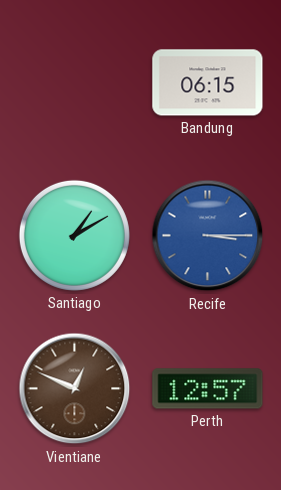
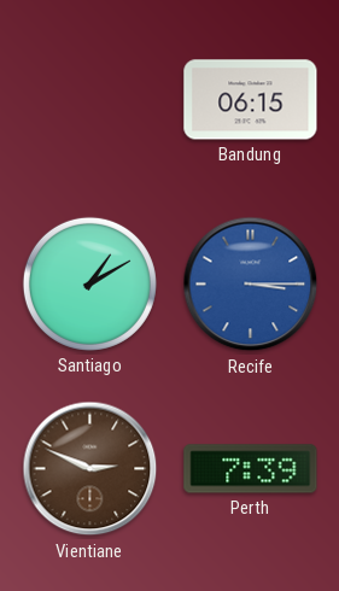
Vientiane: 12:49 -> 2:49 (90, 469)
Perth: 12:57 -> 7:39 (251, 469)
